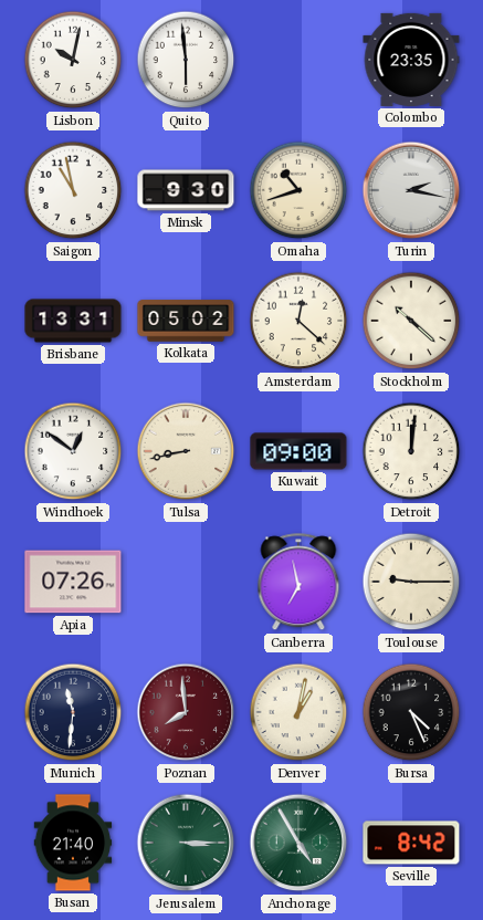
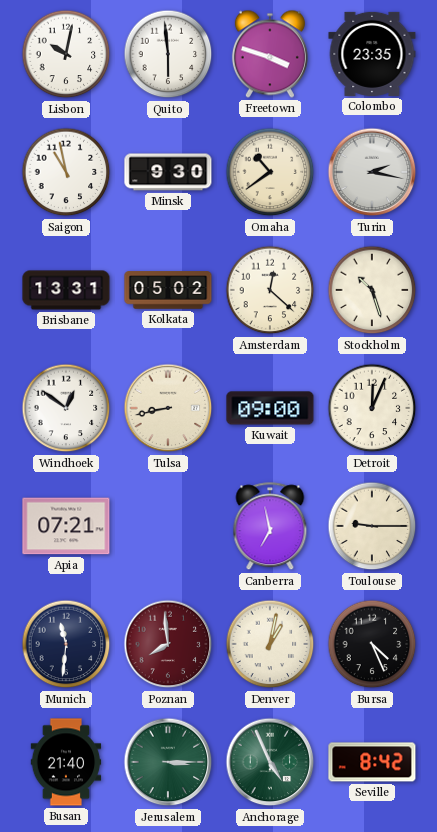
Freetown: none -> 3:48 (270, 54)
Omaha: 10:42 -> 10:39 (270, 172)
Stockholm: 10:22 -> 10:27 (372, 290)
Detroit: 12:01 -> 12:04 (372, 408)
Apia: 07:26 -> 07:21 (66, 526)
Anchorage: 4:55 -> 4:56 (270, 762)
